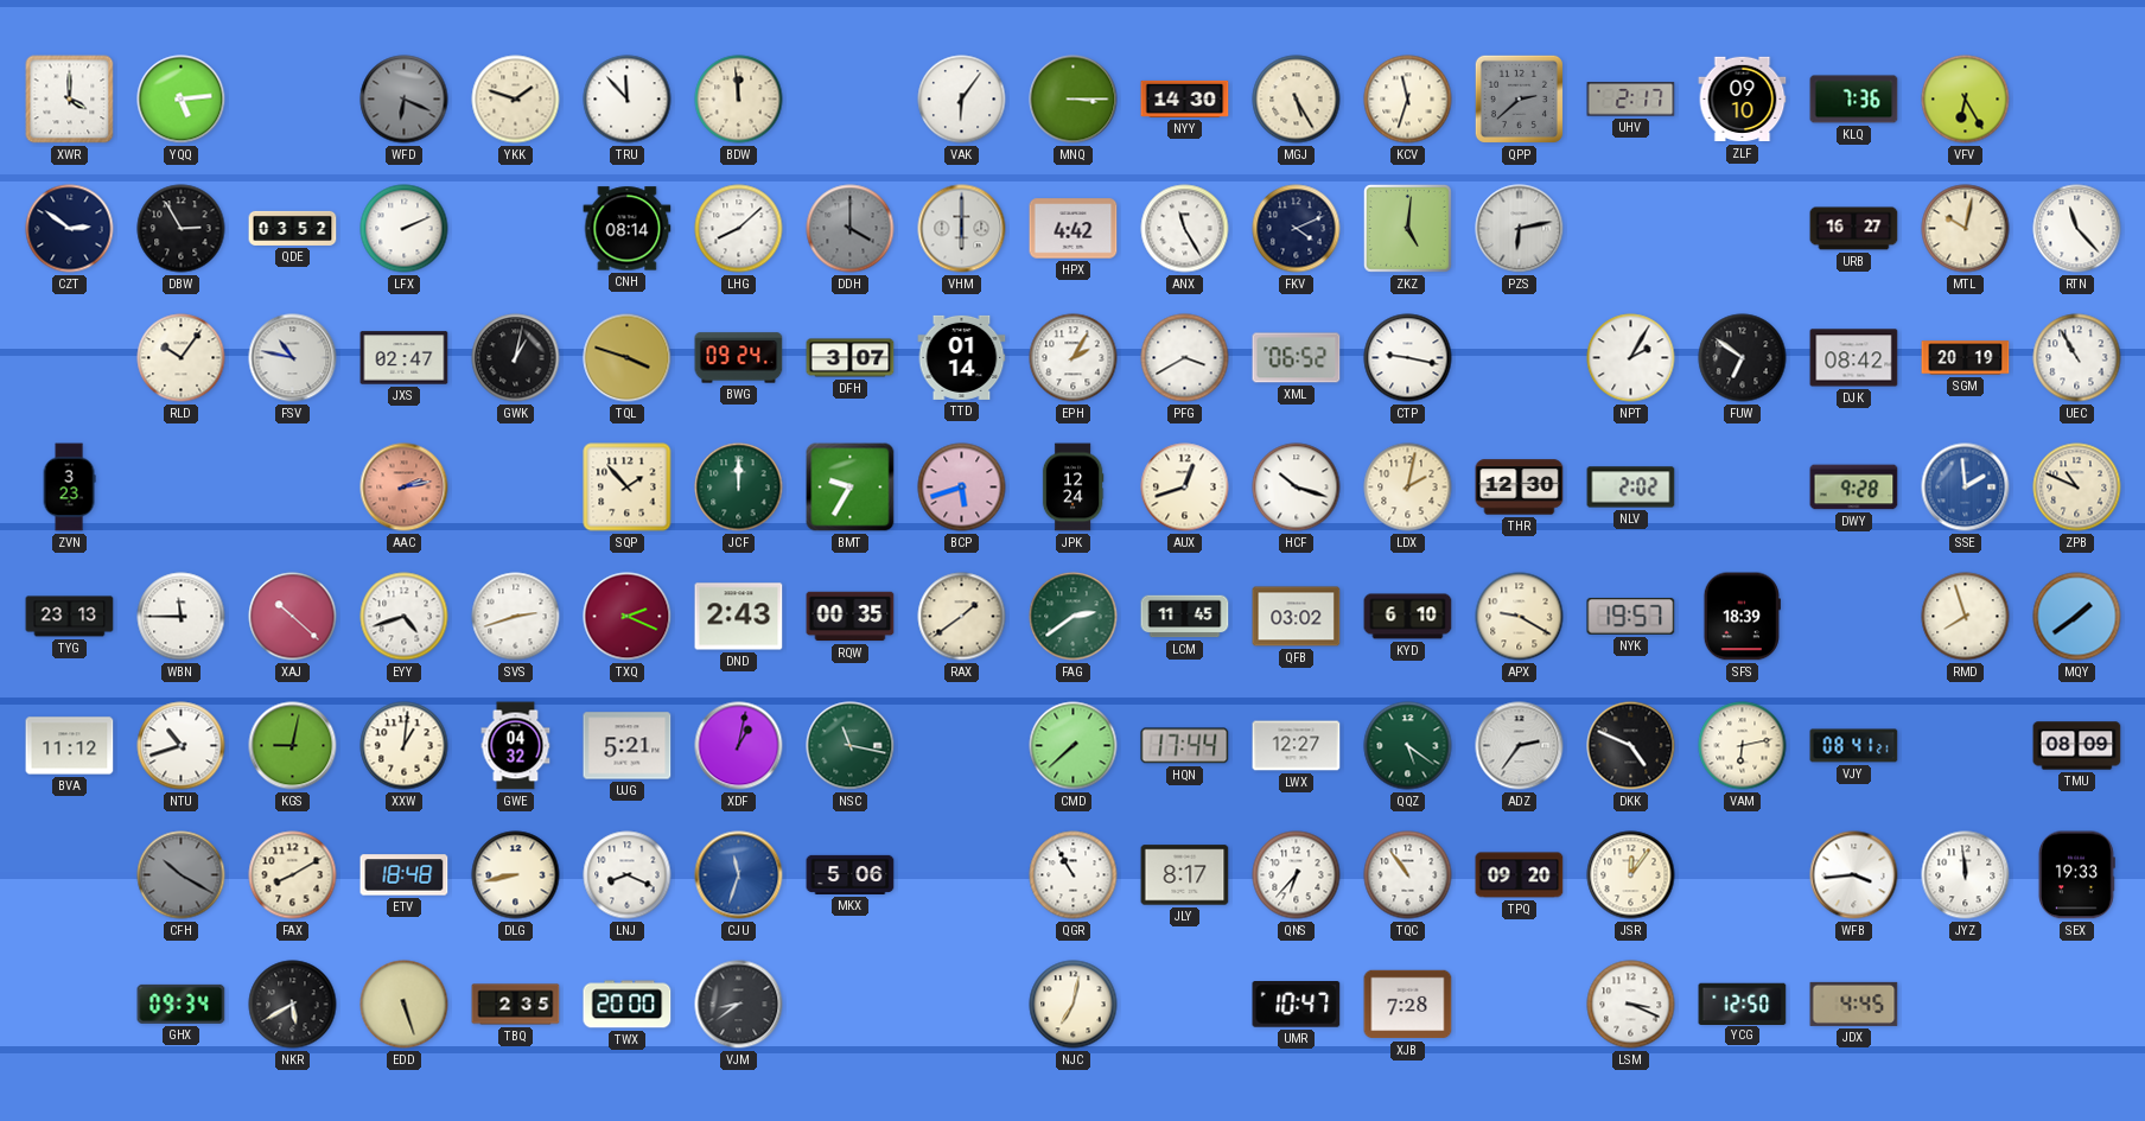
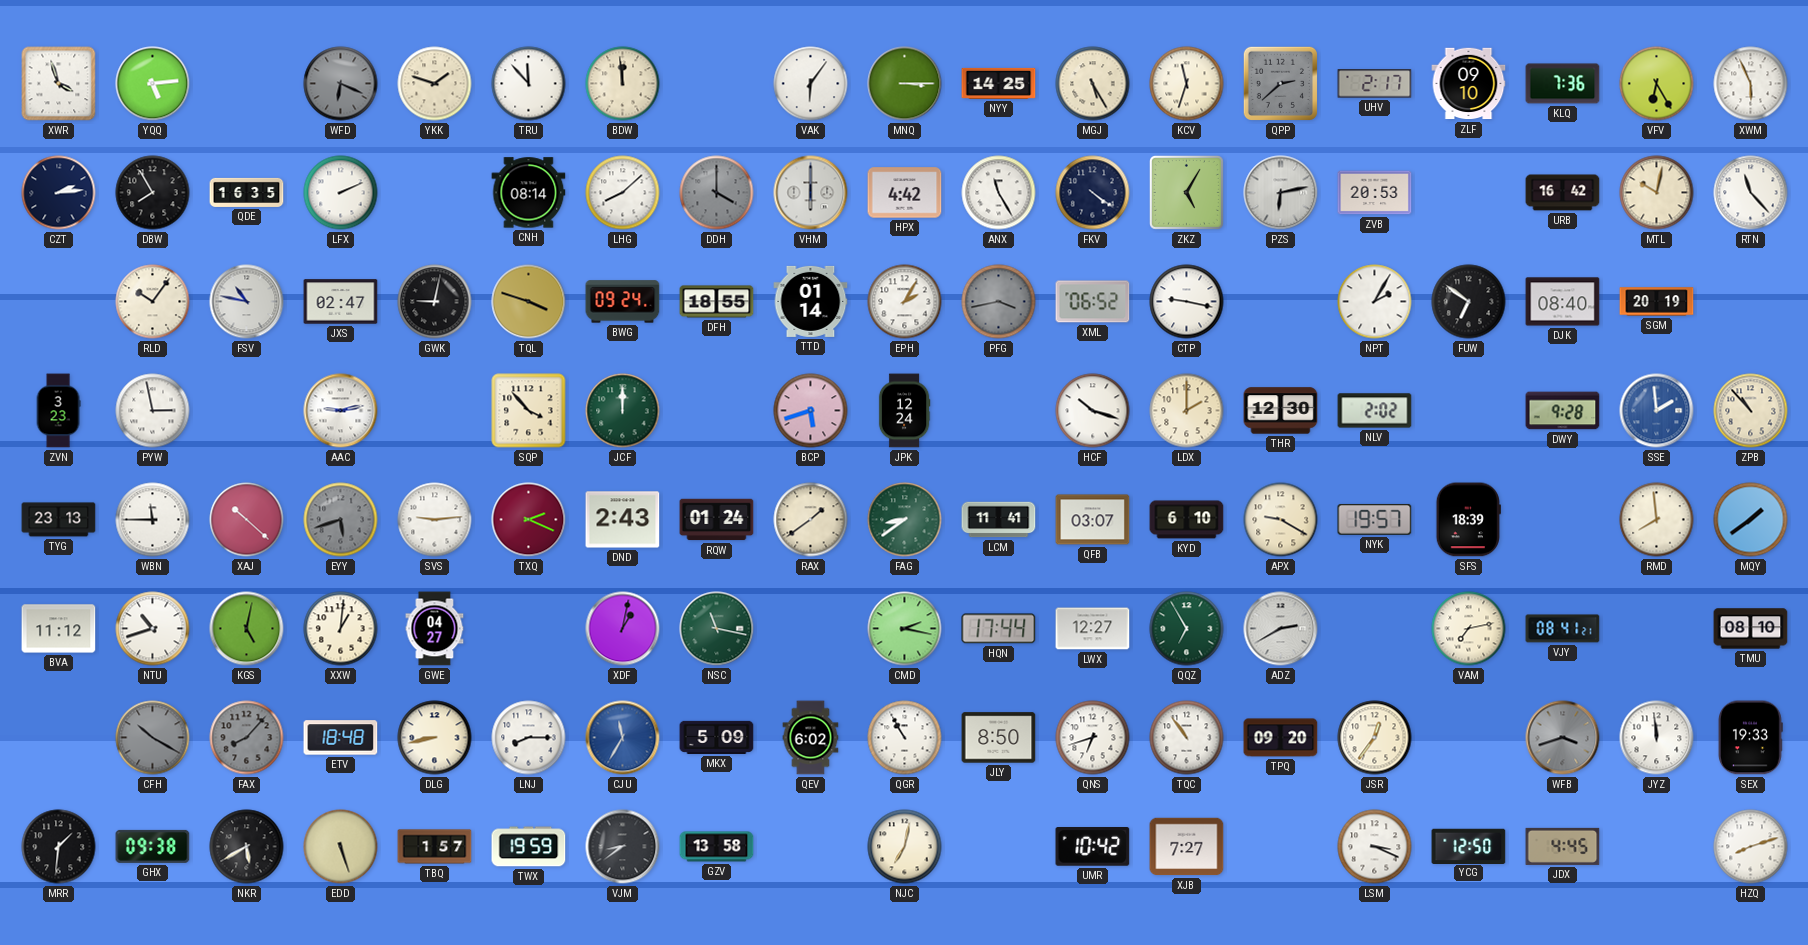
XWR: 4:00 -> 3:57 (59, 84)
NYY: 14:30 -> 14:25 (999, 83)
XWM: none -> 5:56 (1751, 84)
CZT: 2:51 -> 2:14 (59, 193)
DBW: 2:55 -> 7:55 (153, 193)
QDE: 03:52 -> 16:35 (247, 192)
FKV: 4:11 -> 4:21 (1093, 193)
ZKZ: 5:01 -> 5:05 (1186, 192)
ZVB: none -> 20:53 (1375, 193)
URB: 16:27 -> 16:42 (1563, 193)
GWK: 1:02 -> 9:02 (435, 302)
DFH: 3:07 -> 18:55 (717, 302)
PFG: 3:40 -> 3:43 (999, 302)
PFG dial: white -> grey (999, 302)
DJK: 08:42 -> 08:40 (1563, 302)
UEC: 10:55 -> none (2077, 358)
PYW: none -> 2:58 (153, 411)
AAC: 2:13 -> 9:13 (341, 411)
AAC dial: salmon -> white (341, 411)
SQP: 1:53 -> 3:53 (529, 411)
BMT: 9:35 -> none (851, 488)
AUX: 12:42 -> none (1185, 488)
LDX: 2:02 -> 2:00 (1187, 411)
ZPB: 10:49 -> 10:53 (1751, 411)
EYY: 4:42 -> 5:42 (341, 520)
EYY dial: white -> grey (341, 520)
SVS: 2:42 -> 9:14 (435, 520)
RQW: 00:35 -> 01:24 (717, 520)
FAG: 2:39 -> 8:39 (905, 520)
LCM: 11:45 -> 11:41 (999, 520)
QFB: 03:02 -> 03:07 (1093, 520)
RMD: 7:57 -> 7:59 (1657, 520)
KGS: 9:02 -> 5:02 (247, 629)
GWE: 04:32 -> 04:27 (435, 629)
UJG: 5:21 -> none (628, 746)
CMD: 7:38 -> 2:17 (905, 629)
QQZ: 5:21 -> 6:55 (1187, 629)
ADZ: 2:36 -> 2:40 (1281, 629)
DKK: 4:49 -> none (1631, 746)
VAM: 6:13 -> 7:13 (1469, 629)
TMU: 08:09 -> 08:10 (1751, 629)
FAX: 8:10 -> 8:07 (247, 738)
FAX dial: cream -> grey (247, 738)
LNJ: 8:19 -> 8:15 (529, 738)
CJU: 11:33 -> 11:35 (623, 738)
MKX: 5:06 -> 5:09 (717, 737)
QEV: none -> 6:02 (811, 738)
JLY: 8:17 -> 8:50 (999, 738)
QNS: 6:37 -> 6:42 (1093, 738)
JSR: 12:06 -> 12:36 (1375, 738)
WFB: 3:44 -> 3:42 (1563, 738)
WFB dial: white -> grey (1563, 738)
MRR: none -> 1:31 (59, 847)
GHX: 09:34 -> 09:38 (153, 846)
TBQ: 2:35 -> 1:57 (435, 847)
TWX: 20:00 -> 19:59 (529, 847)
GZV: none -> 13:58 (717, 847)
UMR: 10:47 -> 10:42 (1093, 847)
XJB: 7:28 -> 7:27 (1187, 847)
HZQ: none -> 8:12 (1751, 847)
